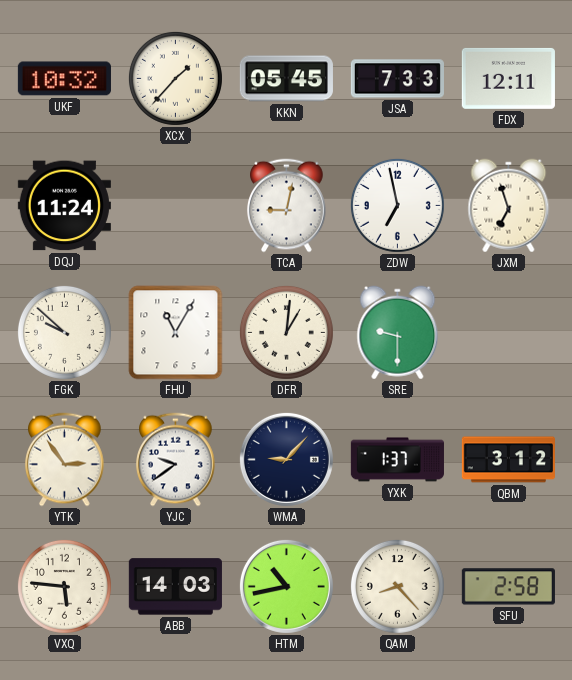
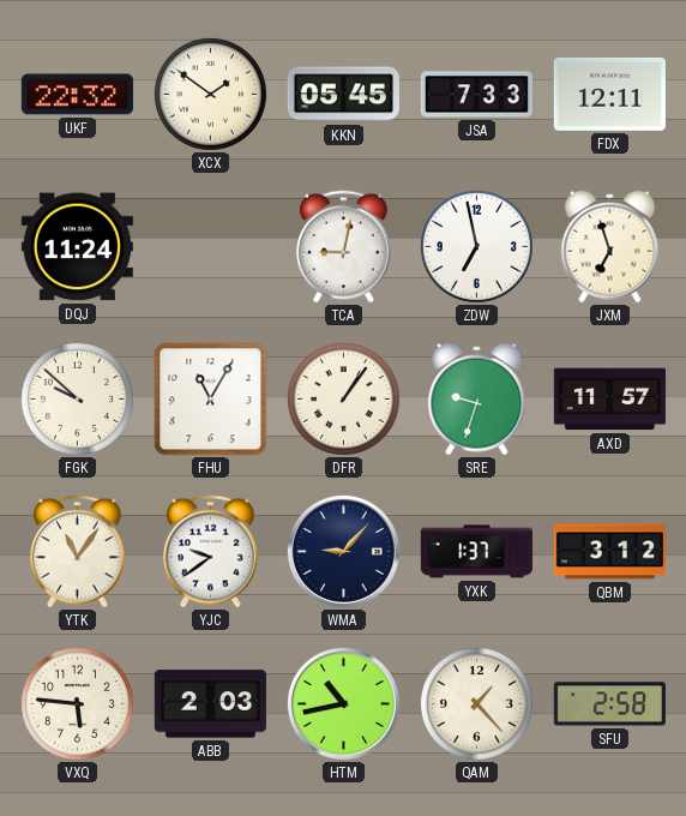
UKF: 10:32 -> 22:32 (77, 95)
XCX: 1:37 -> 1:51 (210, 94)
DFR: 1:01 -> 1:06 (343, 398)
SRE: 9:30 -> 9:33 (477, 400)
AXD: none -> 11:57 (609, 400)
YTK: 2:54 -> 11:06 (78, 552)
ABB: 14:03 -> 2:03 (210, 704)
QAM: 8:23 -> 1:23 (476, 703)
